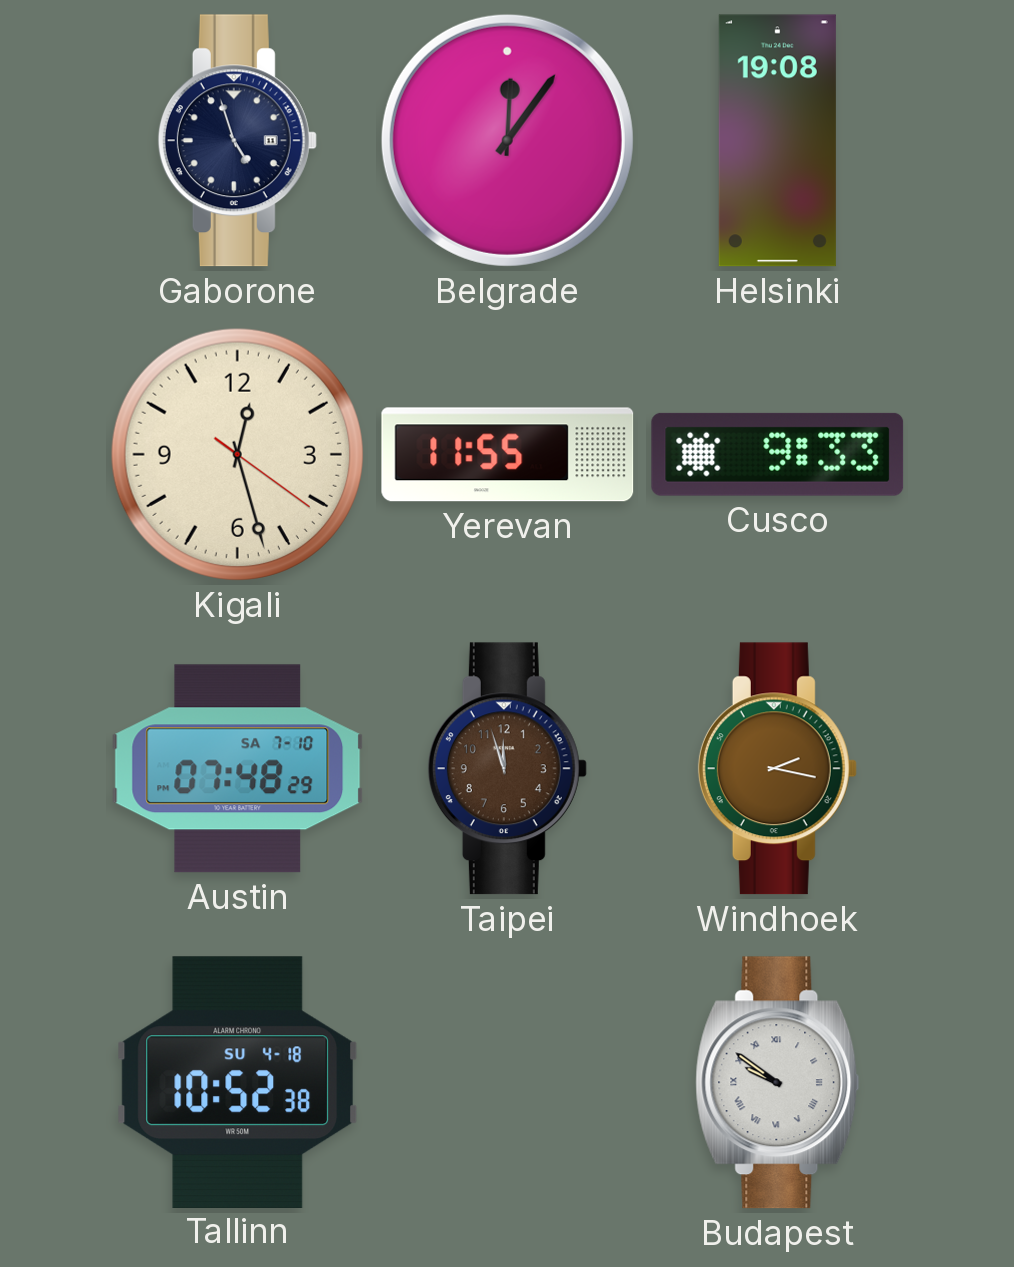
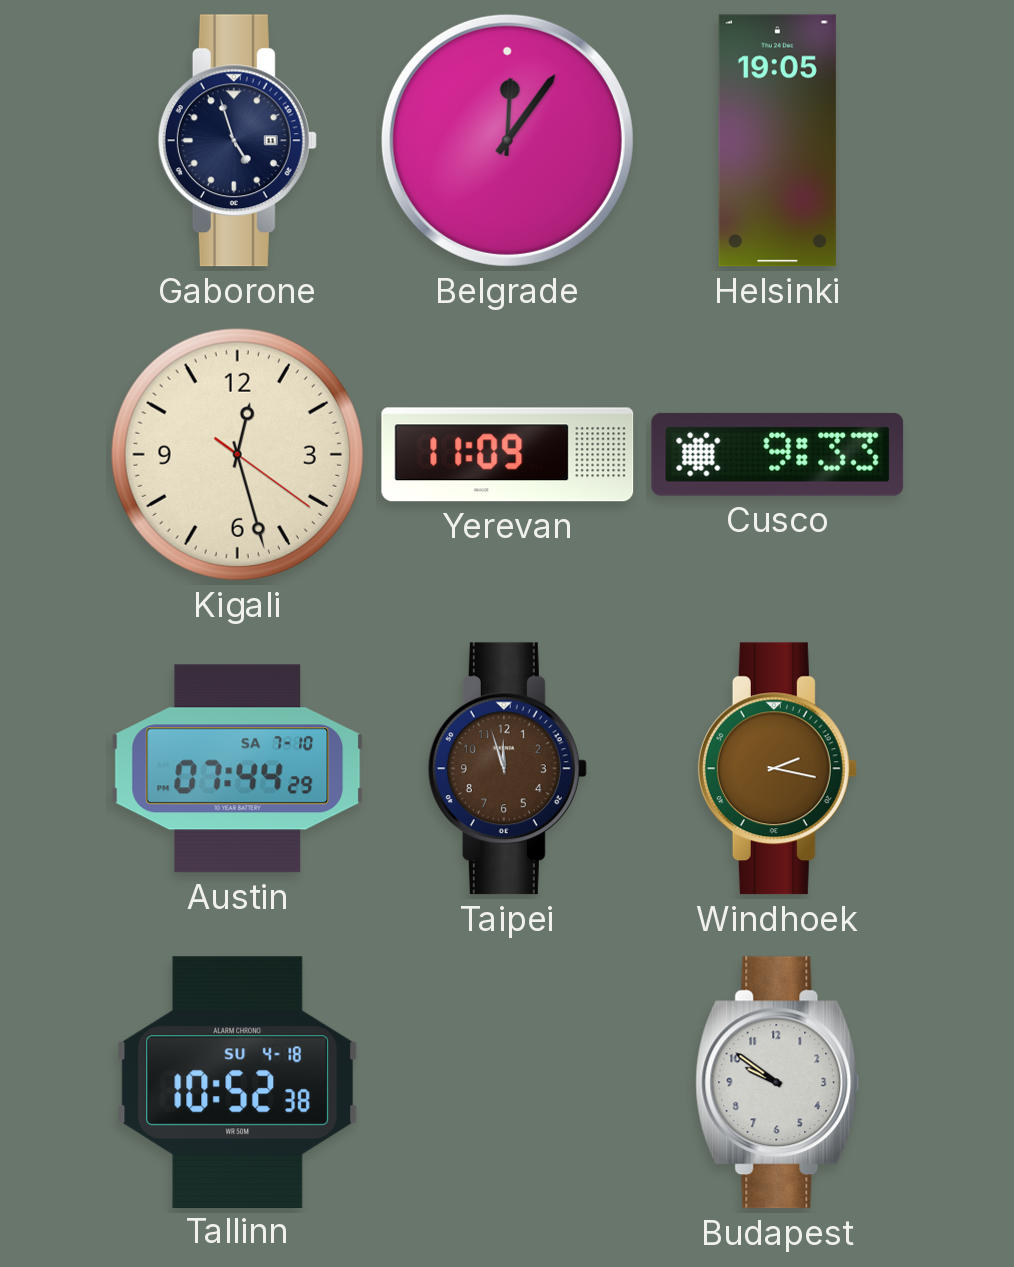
Helsinki: 19:08 -> 19:05 (777, 141)
Yerevan: 11:55 -> 11:09 (508, 455)
Austin: 07:48 -> 07:44 (238, 769)
Budapest numerals: Roman -> Arabic (778, 1083)
